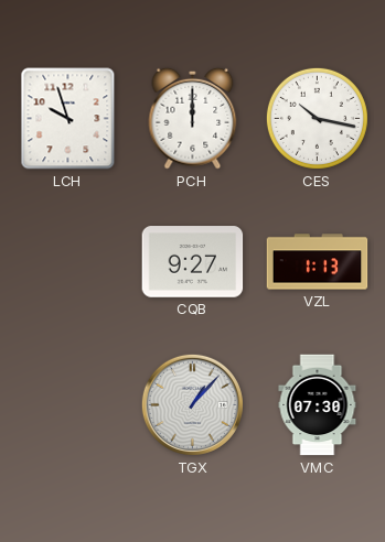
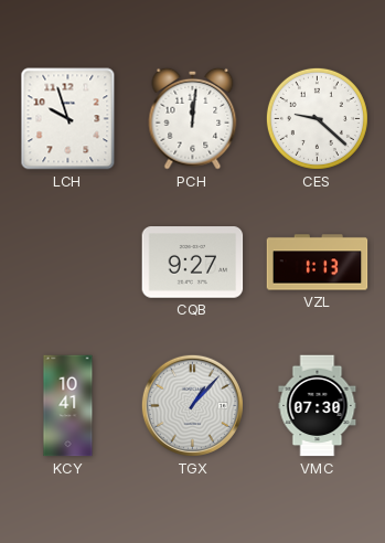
PCH: 12:00 -> 12:01 (193, 118)
CES: 10:17 -> 9:22 (317, 118)
KCY: none -> 10:41 (68, 406)
